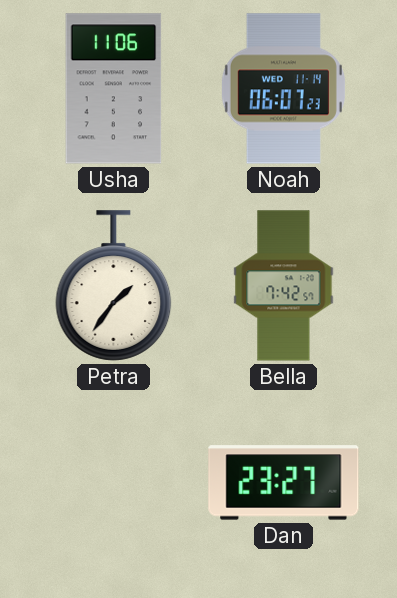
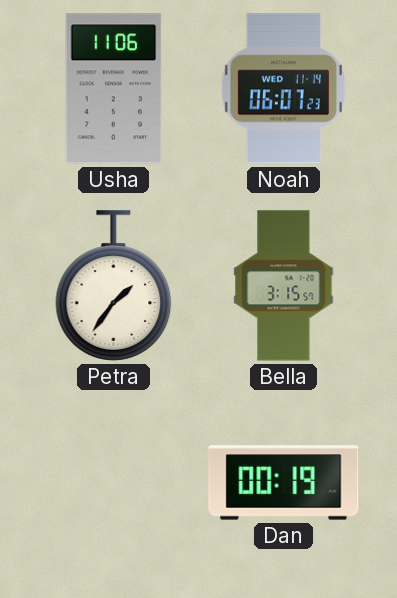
Bella: 7:42 -> 3:15 (284, 286)
Dan: 23:27 -> 00:19 (284, 483)
